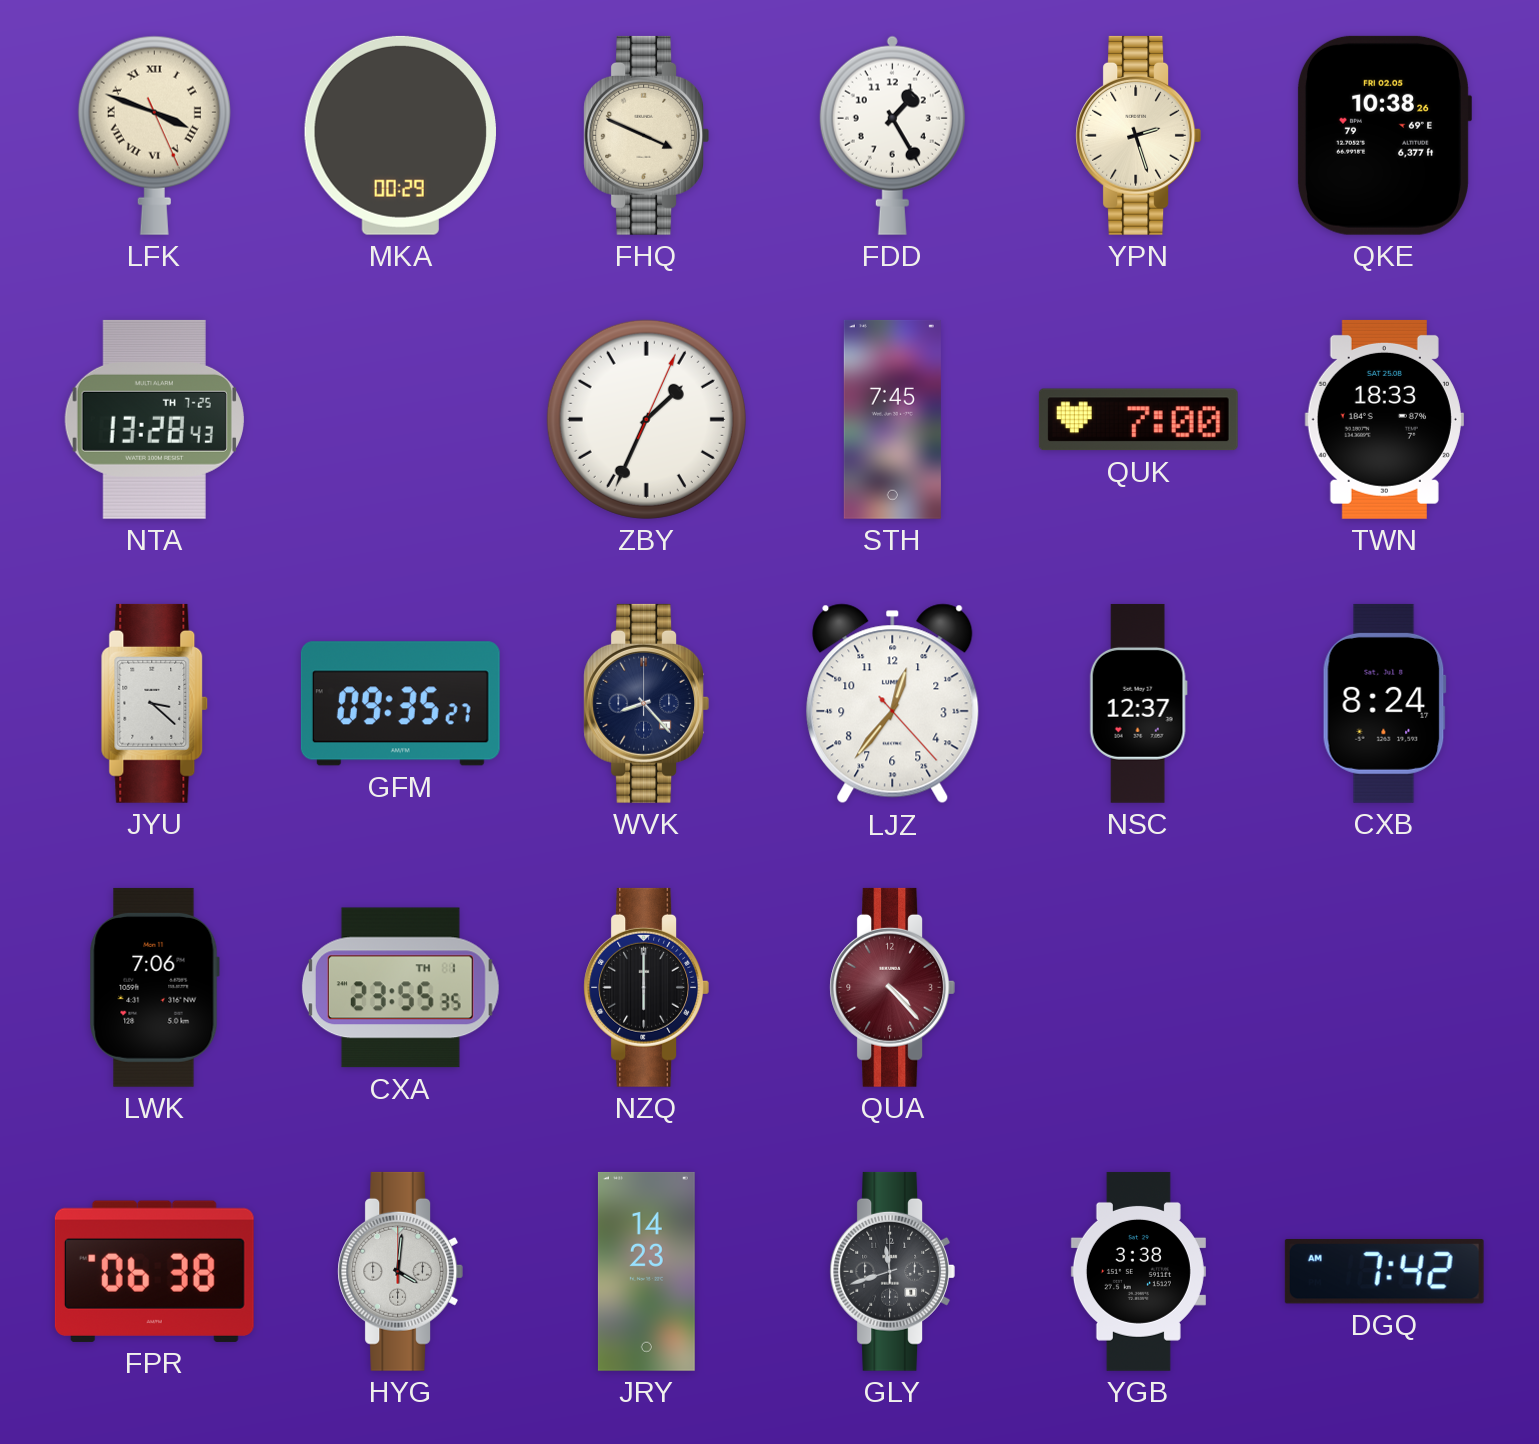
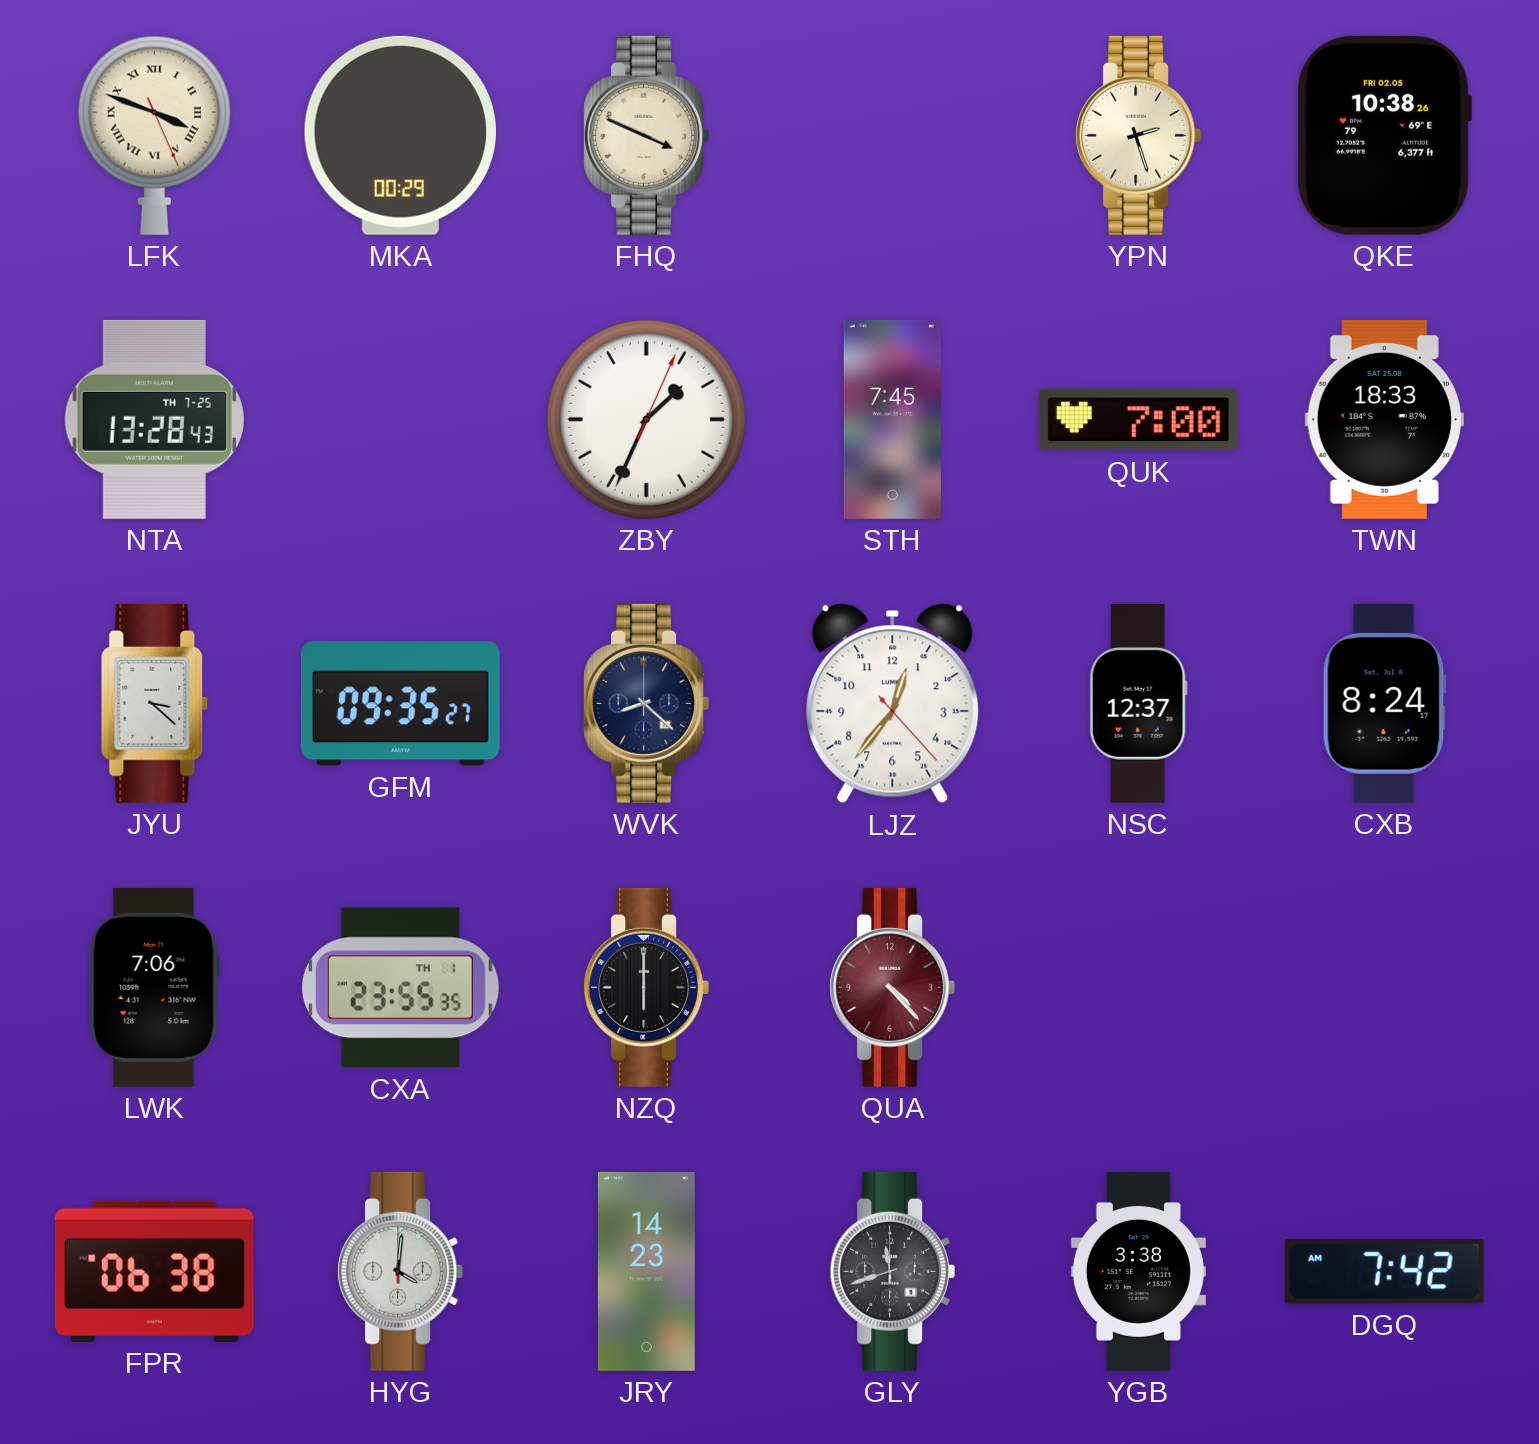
FDD: 1:25 -> none (892, 135)
WVK: 8:23 -> 8:22 (646, 703)
